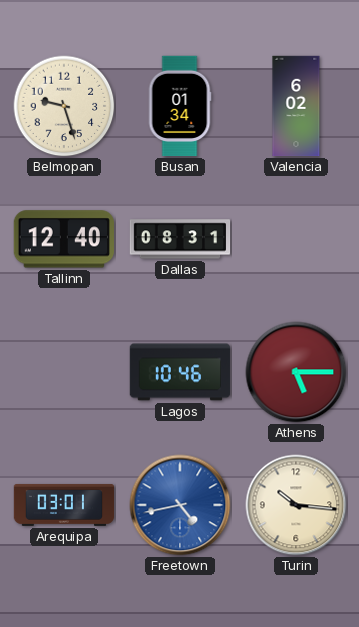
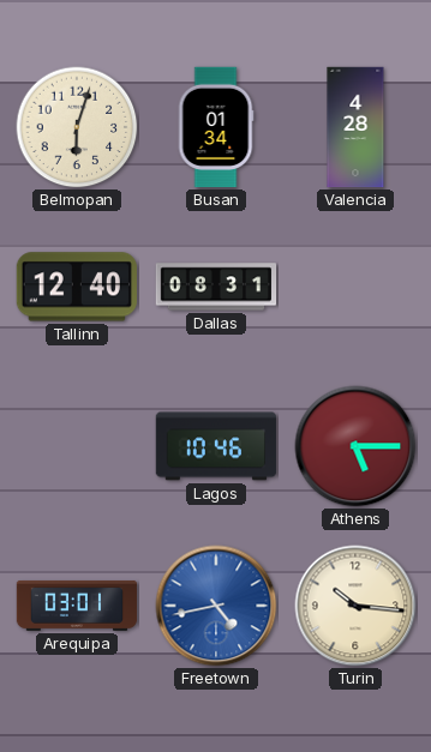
Belmopan: 9:27 -> 6:03 (77, 127)
Valencia: 6:02 -> 4:28 (355, 127)
